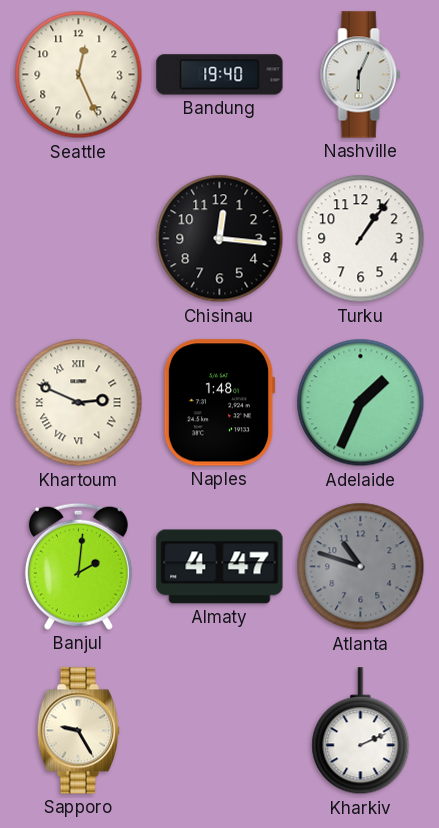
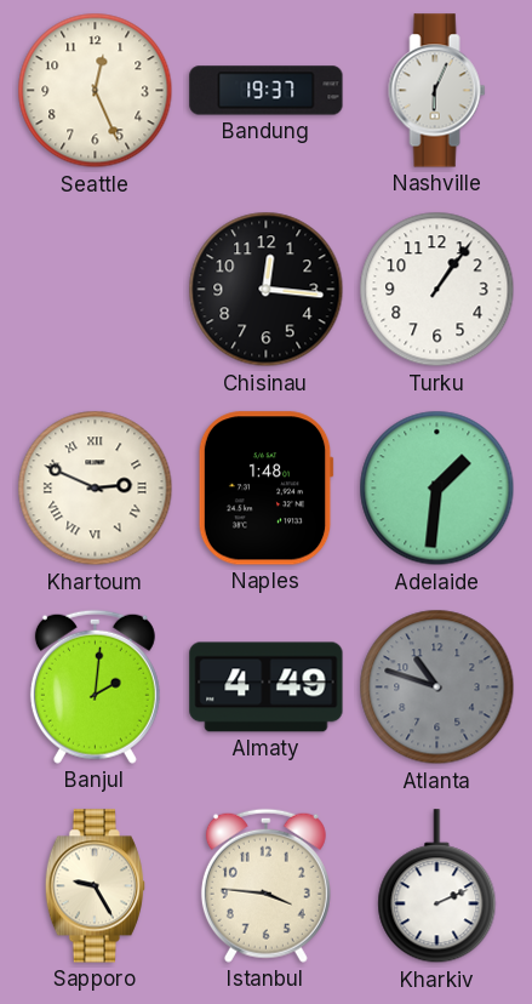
Bandung: 19:40 -> 19:37 (267, 91)
Adelaide: 1:34 -> 1:31 (437, 489)
Almaty: 4:47 -> 4:49 (267, 688)
Istanbul: none -> 3:46 (265, 885)
